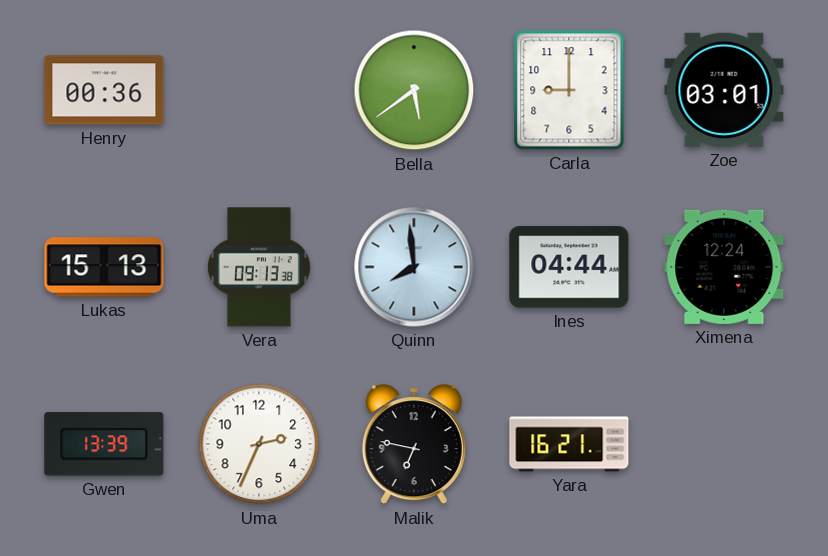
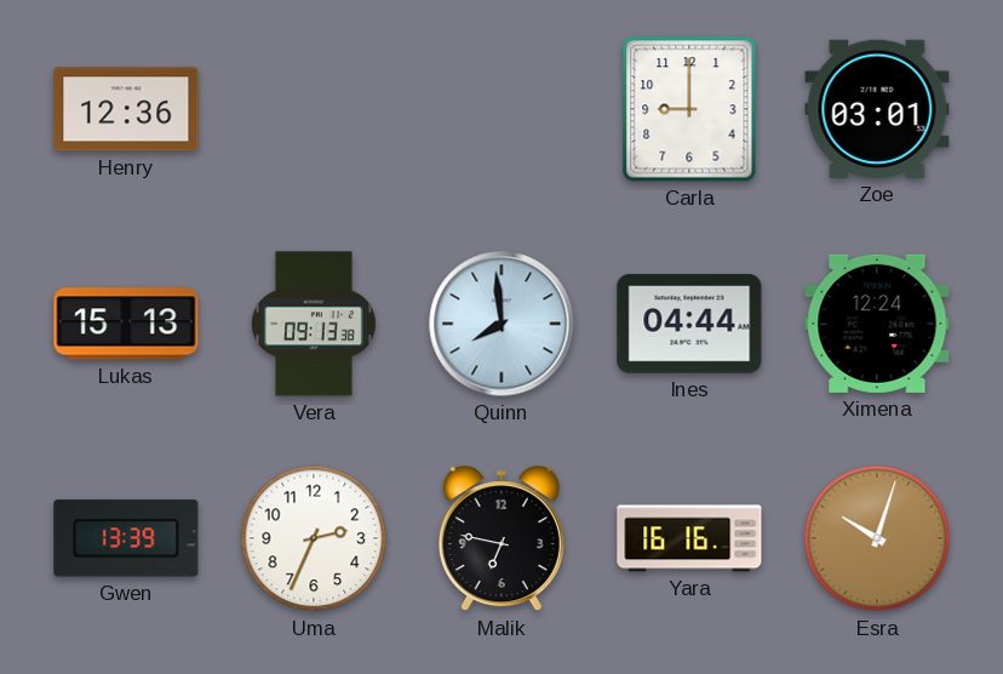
Henry: 00:36 -> 12:36 (126, 109)
Bella: 5:39 -> none (414, 90)
Yara: 16:21 -> 16:16 (689, 538)
Esra: none -> 10:03 (877, 538)
